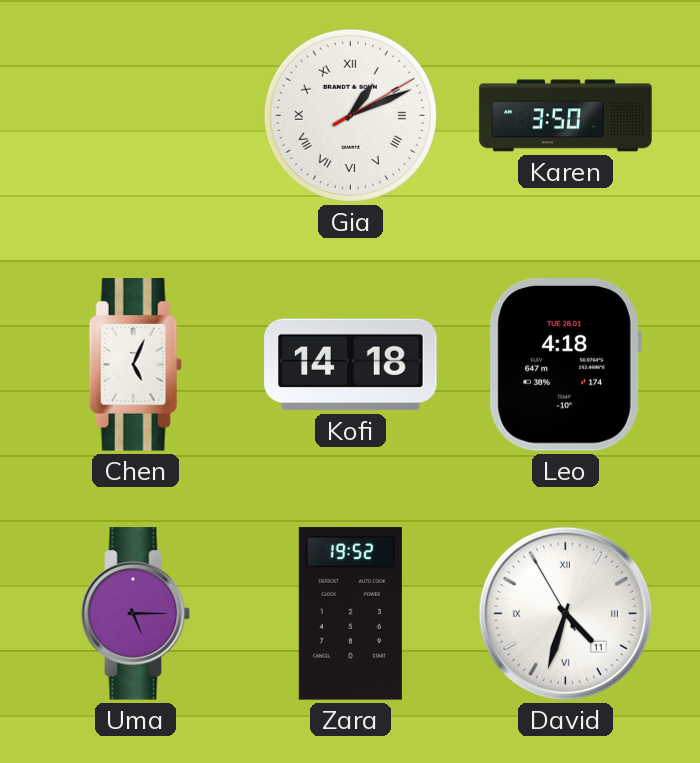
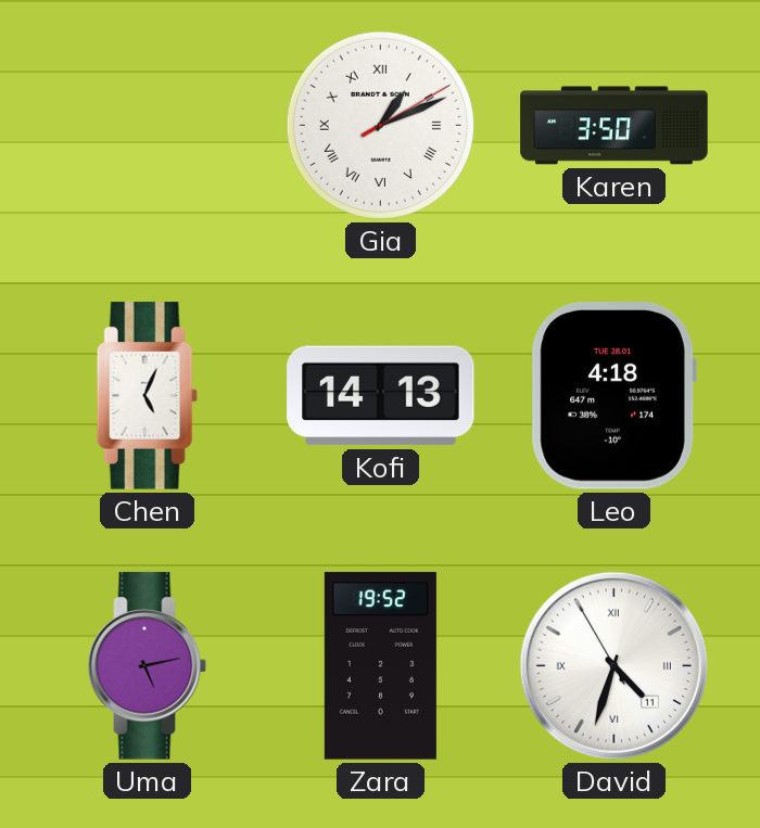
Kofi: 14:18 -> 14:13 (381, 396)
Uma: 5:15 -> 5:13 (148, 666)
